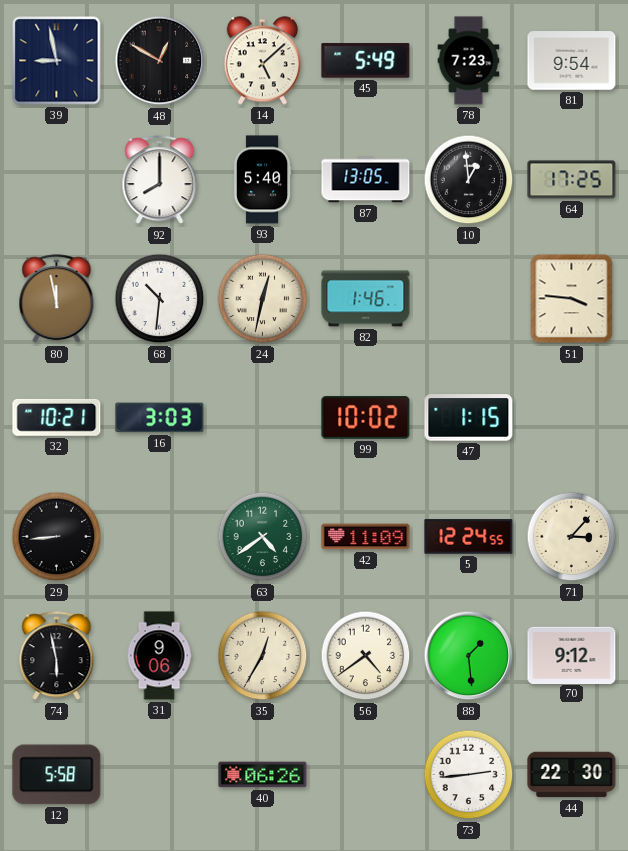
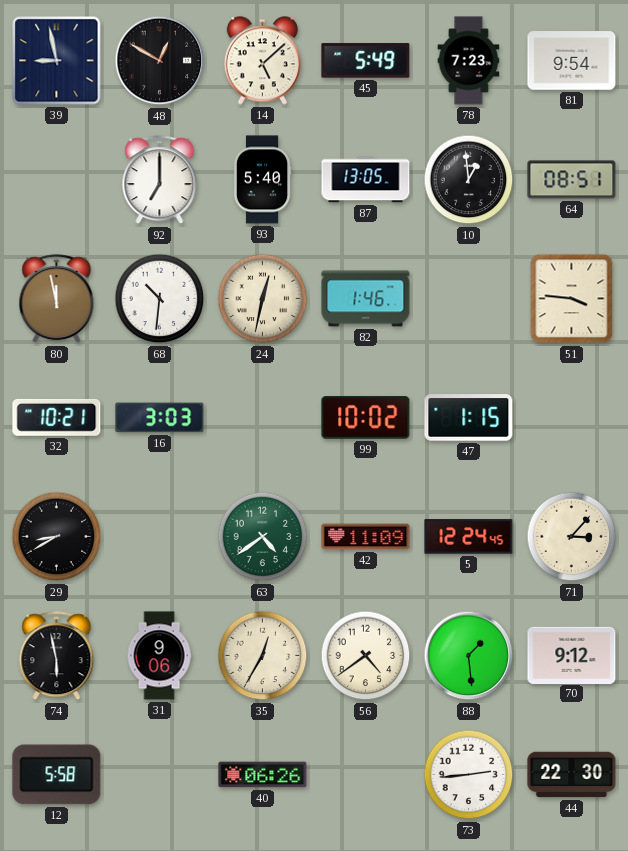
92: 8:00 -> 7:00 (160, 180)
64: 17:25 -> 08:51 (572, 180)
29: 8:44 -> 8:40 (57, 537)
5: 12:24:55 -> 12:24:45 (469, 537)
